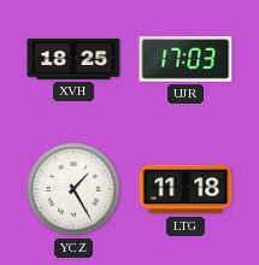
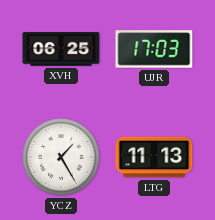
XVH: 18:25 -> 06:25 (61, 49)
LTG: 11:18 -> 11:13 (154, 157)
